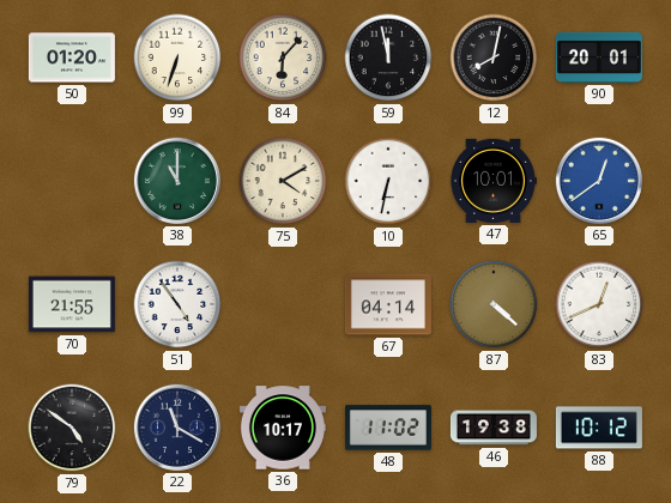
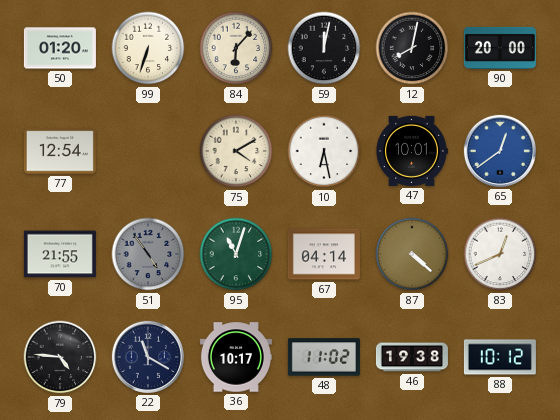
59: 11:58 -> 12:02 (324, 48)
90: 20:01 -> 20:00 (500, 48)
77: none -> 12:54 (60, 151)
38: 11:00 -> none (177, 181)
10: 6:32 -> 6:28 (324, 151)
51 dial: white -> grey (148, 254)
95: none -> 11:03 (236, 254)
79: 4:51 -> 4:46 (60, 357)
